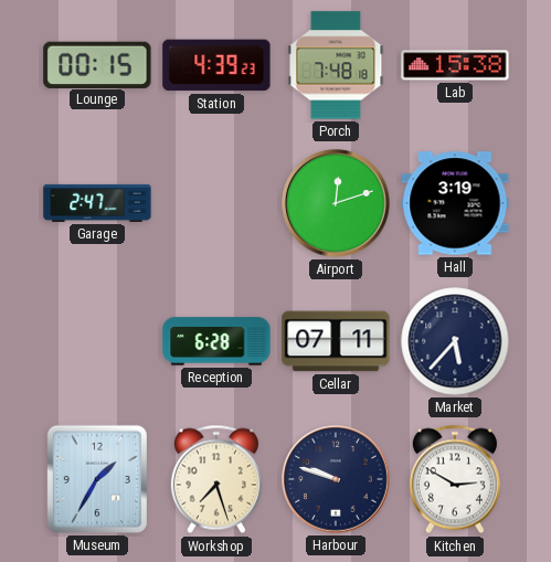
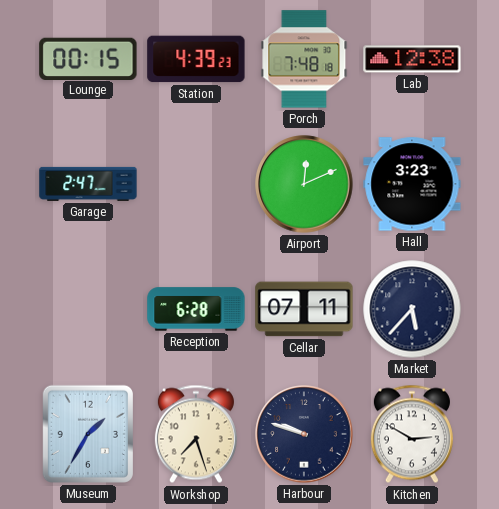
Lab: 15:38 -> 12:38 (412, 59)
Airport: 12:12 -> 12:11 (304, 184)
Hall: 3:19 -> 3:23 (412, 184)
